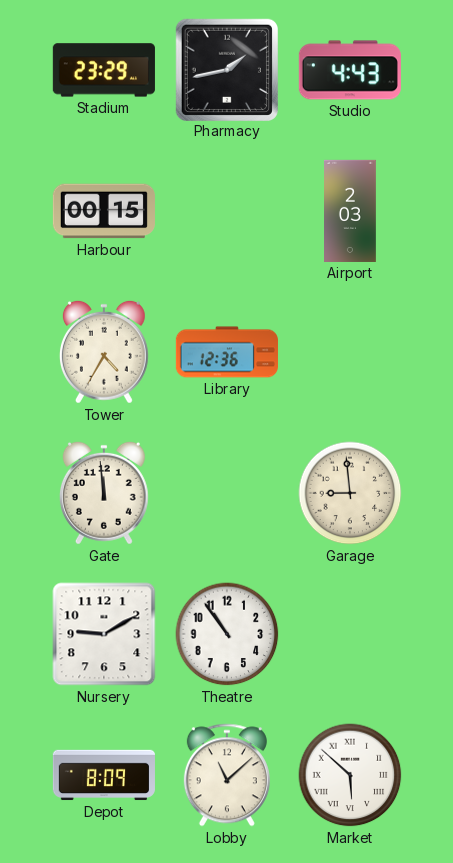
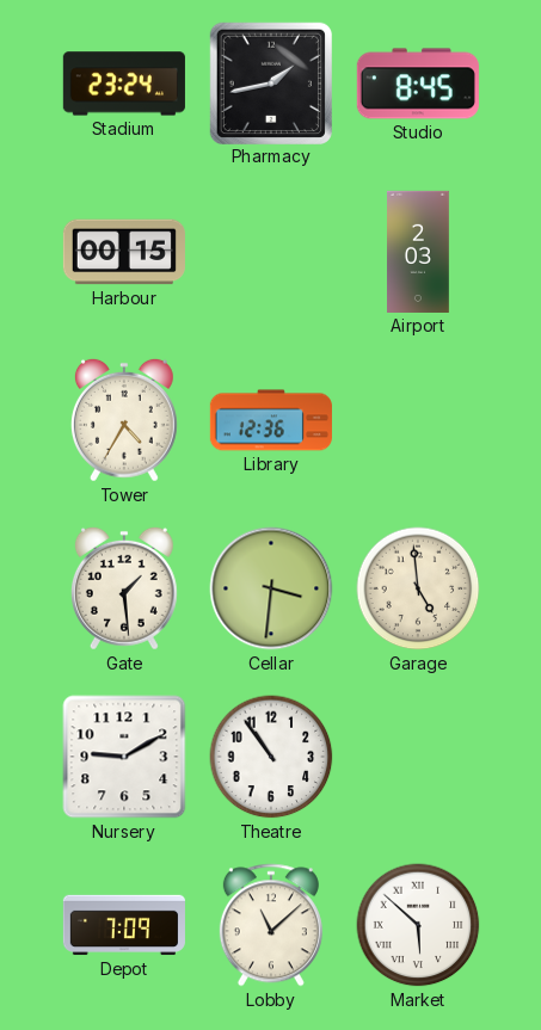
Stadium: 23:29 -> 23:24 (124, 84)
Studio: 4:43 -> 8:45 (418, 84)
Gate: 11:59 -> 1:29 (124, 588)
Cellar: none -> 3:31 (271, 588)
Garage: 8:59 -> 4:59 (418, 588)
Depot: 8:09 -> 7:09 (124, 925)
